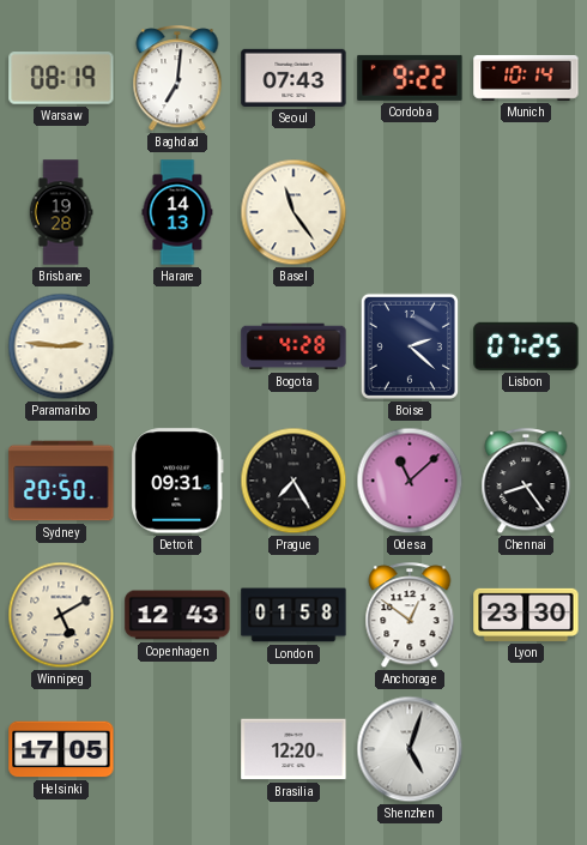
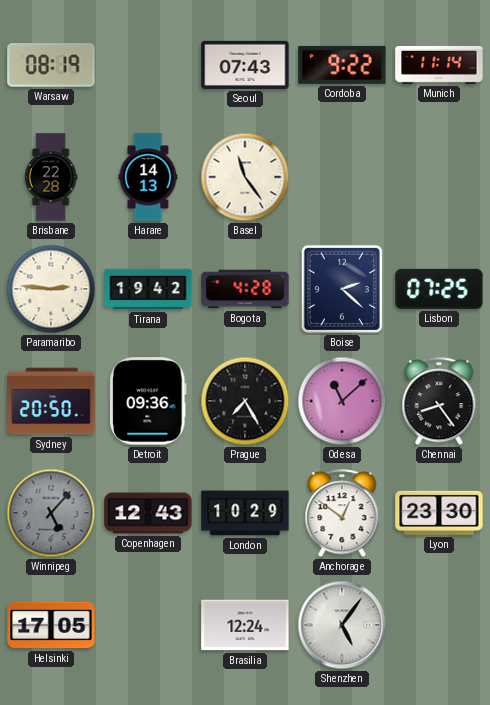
Baghdad: 7:01 -> none (177, 79)
Munich: 10:14 -> 11:14 (439, 65)
Brisbane: 19:28 -> 22:28 (51, 177)
Tirana: none -> 19:42 (148, 289)
Detroit: 09:31 -> 09:36 (148, 401)
Winnipeg: 5:10 -> 5:07 (51, 513)
Winnipeg dial: cream -> grey (51, 513)
London: 01:58 -> 10:29 (245, 513)
Brasilia: 12:20 -> 12:24 (245, 625)
Shenzhen: 5:03 -> 5:06 (342, 625)
